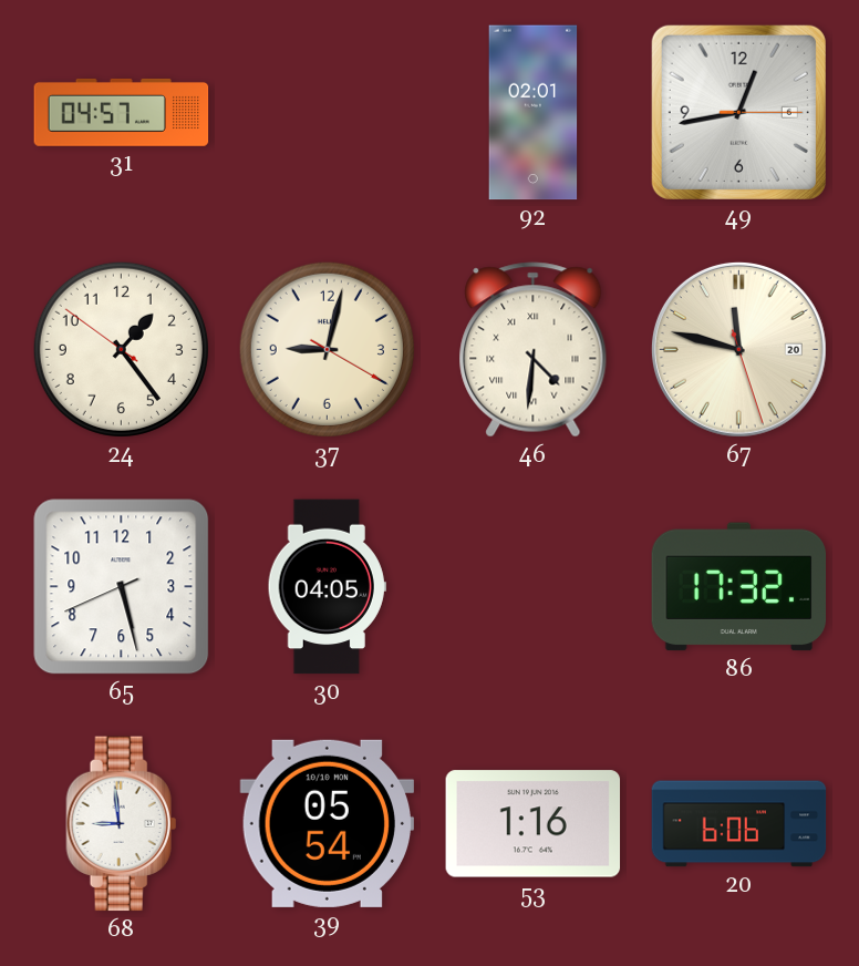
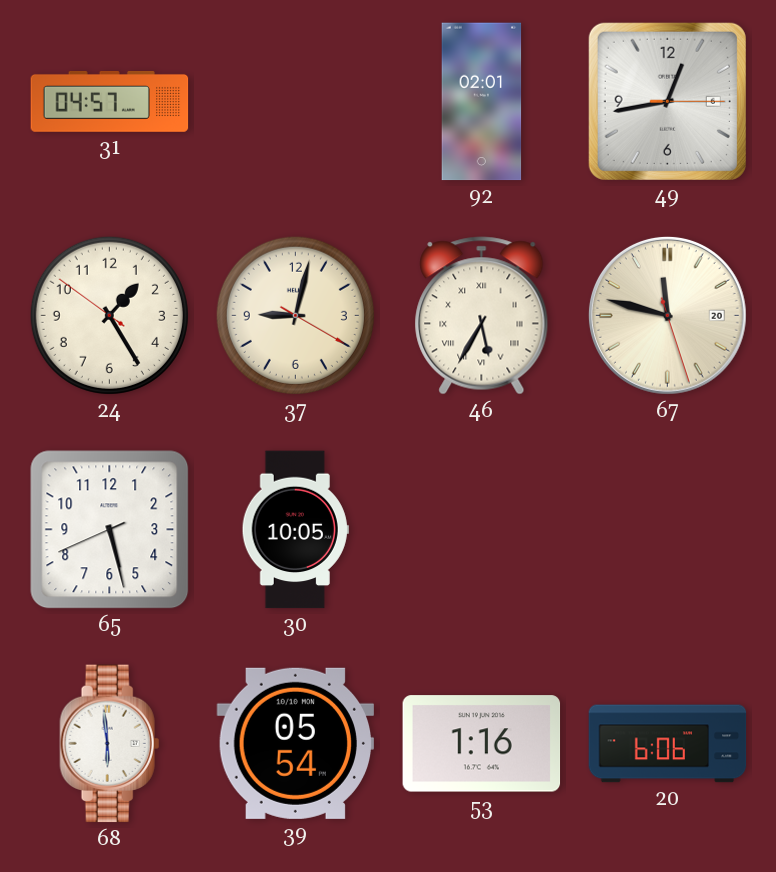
24: 1:23 -> 1:24 (109, 315)
46: 4:31 -> 5:35 (482, 316)
30: 04:05 -> 10:05 (295, 530)
86: 17:32 -> none (739, 587)
68: 8:59 -> 5:59 (110, 744)
